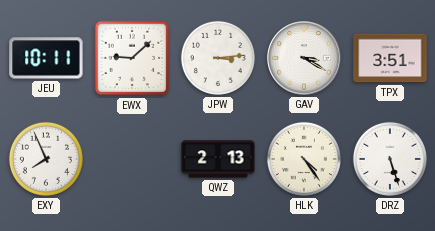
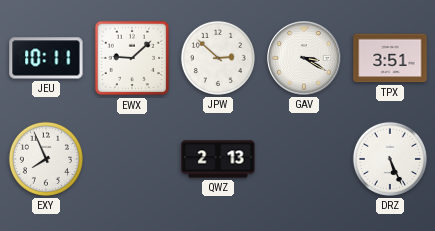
JPW: 3:14 -> 2:52 (218, 58)
HLK: 4:24 -> none (304, 159)
DRZ: 5:27 -> 5:26 (390, 159)
